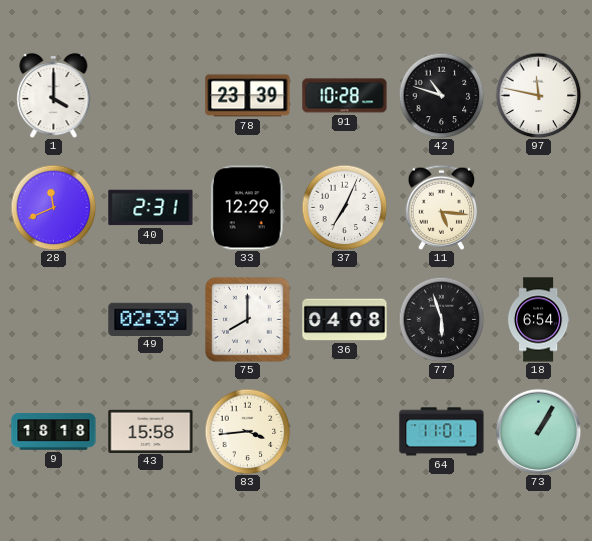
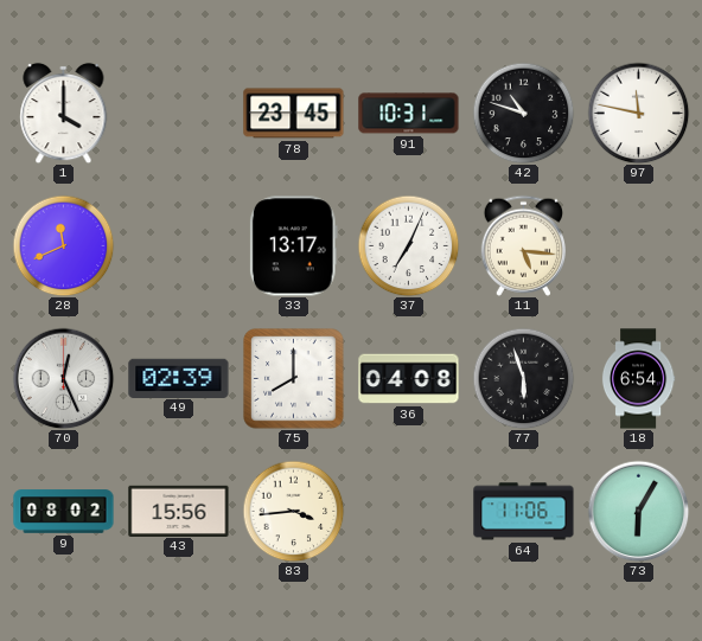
78: 23:39 -> 23:45 (294, 114)
91: 10:28 -> 10:31 (409, 114)
40: 2:31 -> none (151, 208)
33: 12:29 -> 13:17 (293, 246)
70: none -> 12:26 (63, 378)
9: 18:18 -> 08:02 (64, 512)
43: 15:58 -> 15:56 (179, 511)
64: 11:01 -> 11:06 (524, 512)
73: 1:05 -> 6:05 (638, 511)
